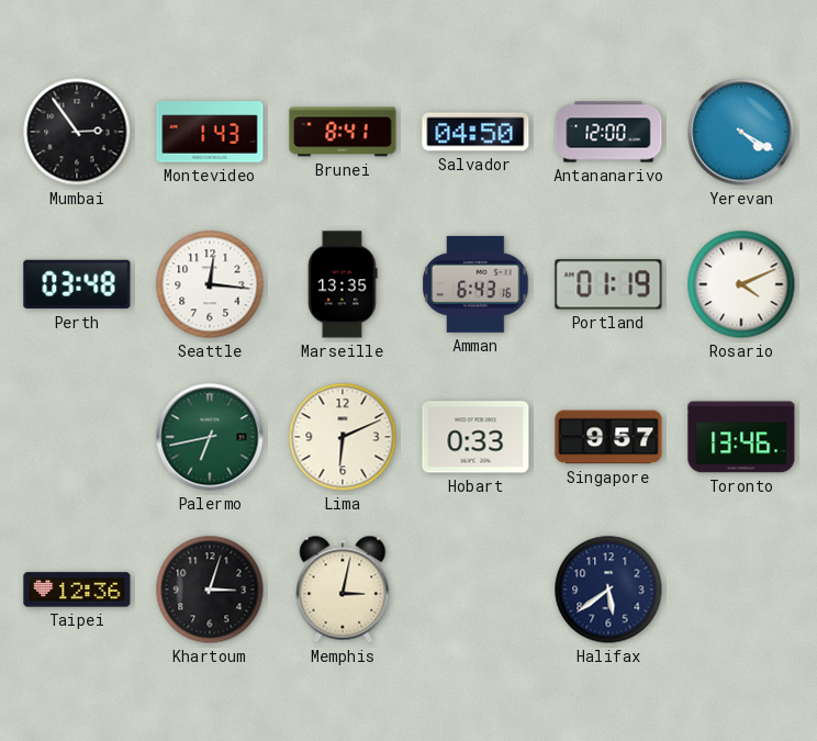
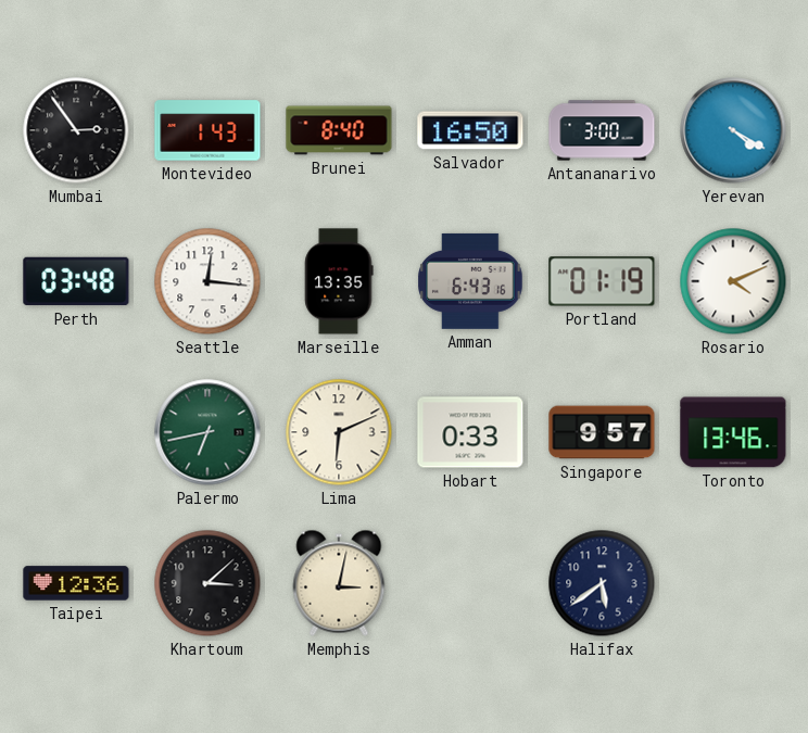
Brunei: 8:41 -> 8:40 (339, 130)
Salvador: 04:50 -> 16:50 (470, 130)
Antananarivo: 12:00 -> 3:00 (602, 130)
Khartoum: 3:03 -> 3:08 (207, 583)
